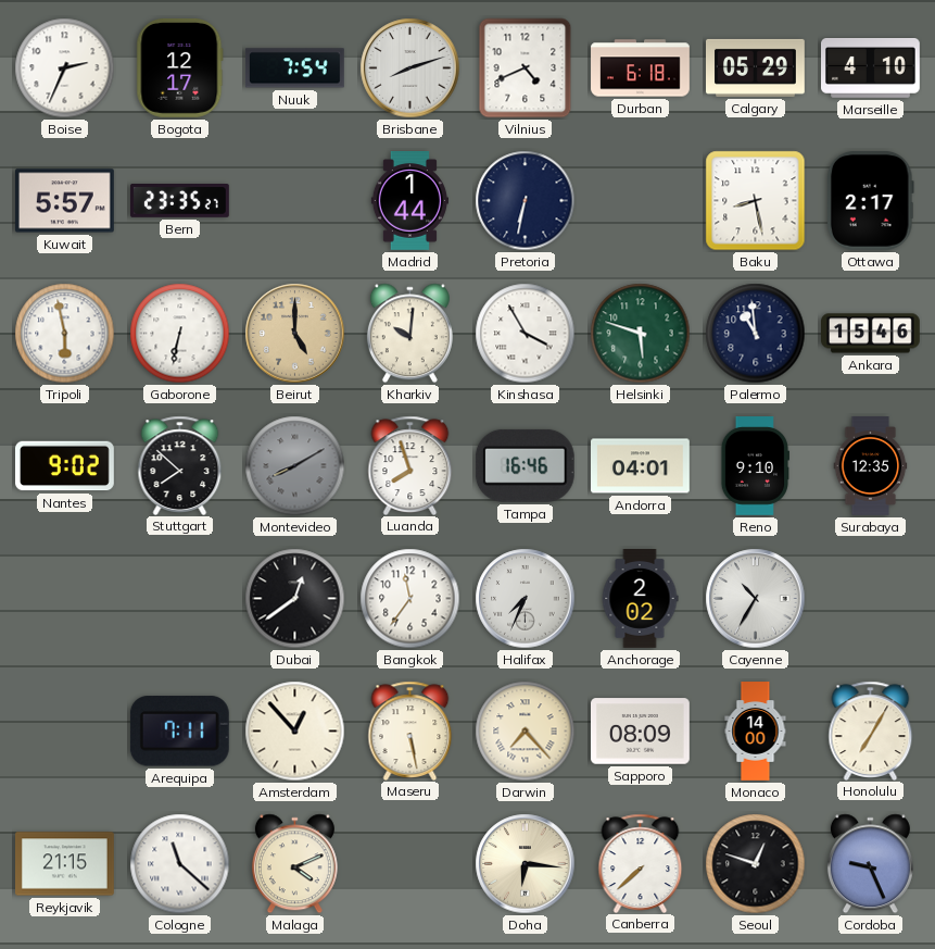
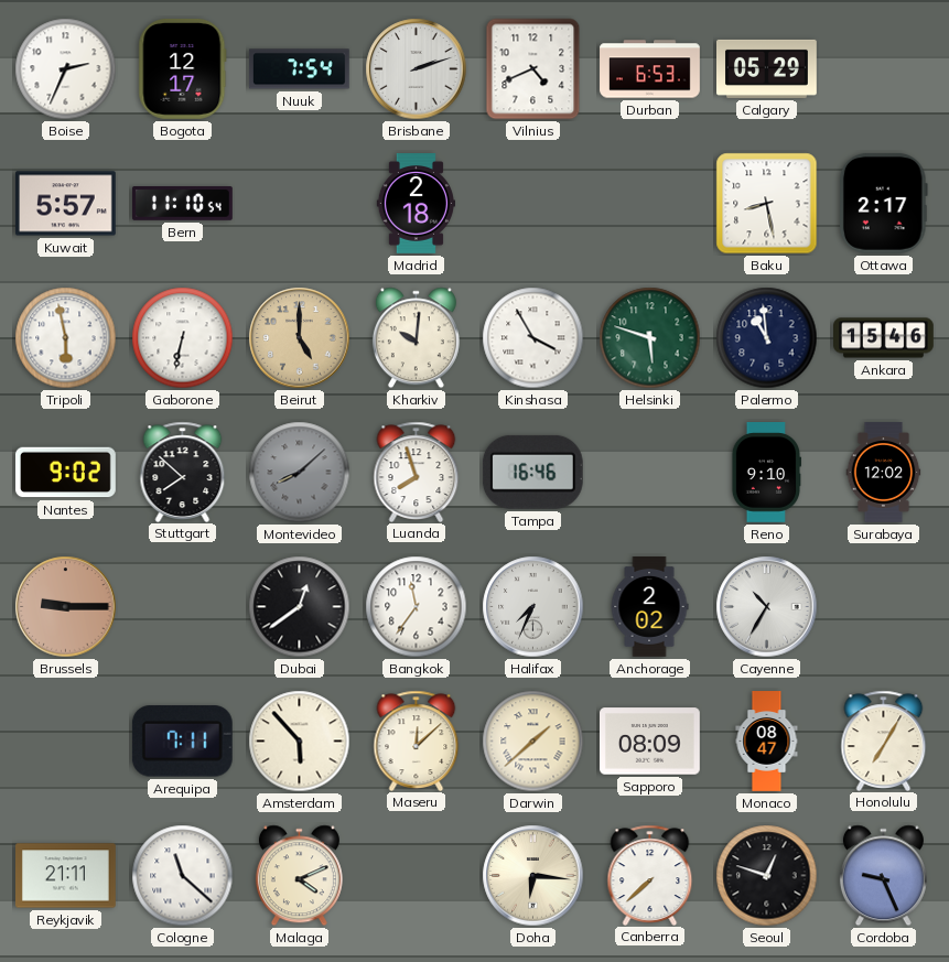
Brisbane: 8:12 -> 2:12 (417, 69)
Durban: 6:18 -> 6:53 (650, 69)
Marseille: 4:10 -> none (871, 68)
Bern: 23:35 -> 11:10 (183, 204)
Madrid: 1:44 -> 2:18 (416, 204)
Pretoria: 6:32 -> none (526, 201)
Montevideo: 8:10 -> 8:08 (300, 473)
Andorra: 04:01 -> none (641, 466)
Surabaya: 12:35 -> 12:02 (884, 473)
Brussels: none -> 9:15 (66, 607)
Amsterdam: 12:53 -> 5:53 (300, 742)
Maseru: 5:28 -> 12:08 (417, 741)
Darwin: 7:23 -> 1:38 (533, 742)
Monaco: 14:00 -> 08:47 (767, 742)
Reykjavik: 21:15 -> 21:11 (66, 876)
